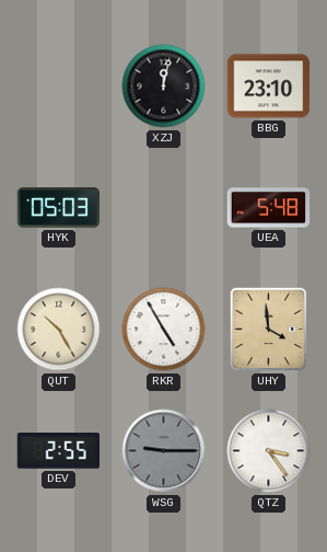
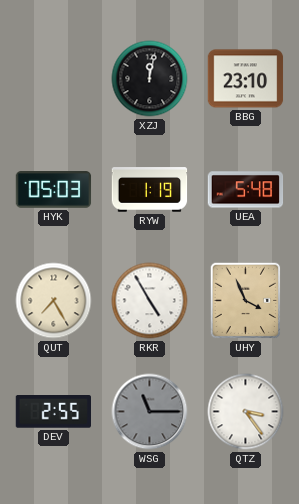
RYW: none -> 1:19 (150, 190)
QUT: 10:25 -> 7:25 (54, 301)
UHY: 3:59 -> 3:56 (246, 301)
WSG: 9:15 -> 11:15 (150, 412)
